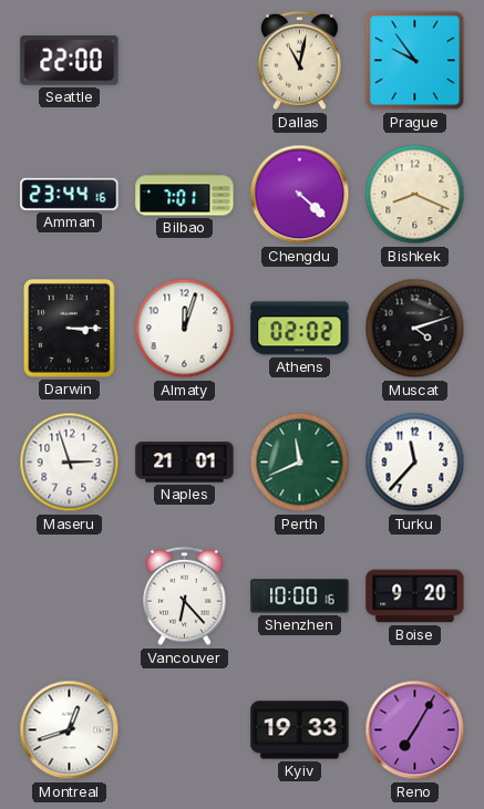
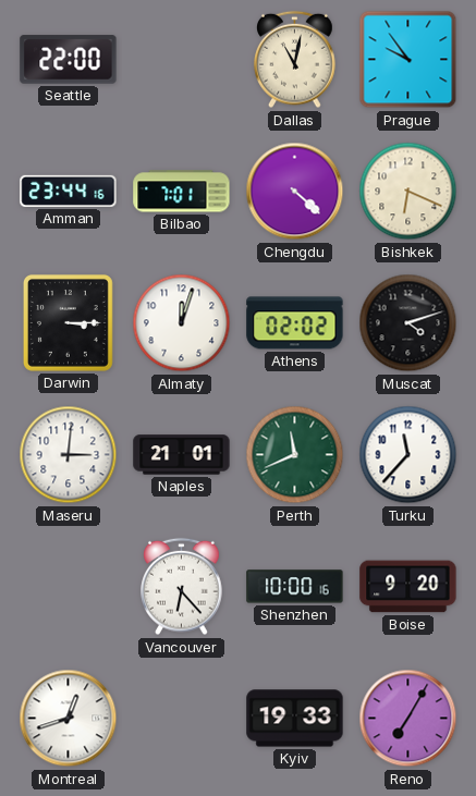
Bishkek: 8:19 -> 6:19 (408, 192)
Maseru: 2:57 -> 3:01 (69, 455)
